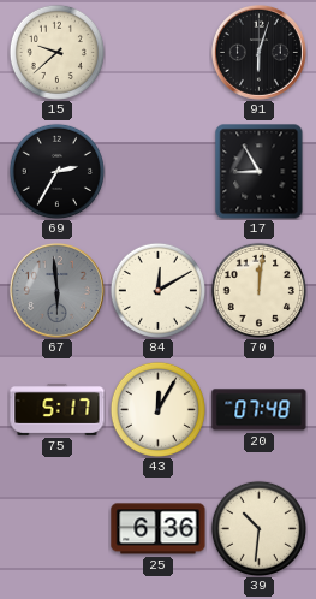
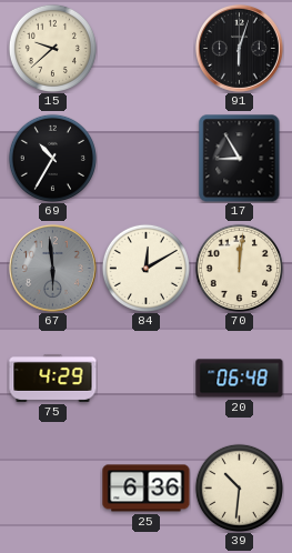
69: 2:35 -> 10:35 (52, 158)
75: 5:17 -> 4:29 (53, 379)
43: 12:05 -> none (157, 409)
20: 07:48 -> 06:48 (240, 379)
